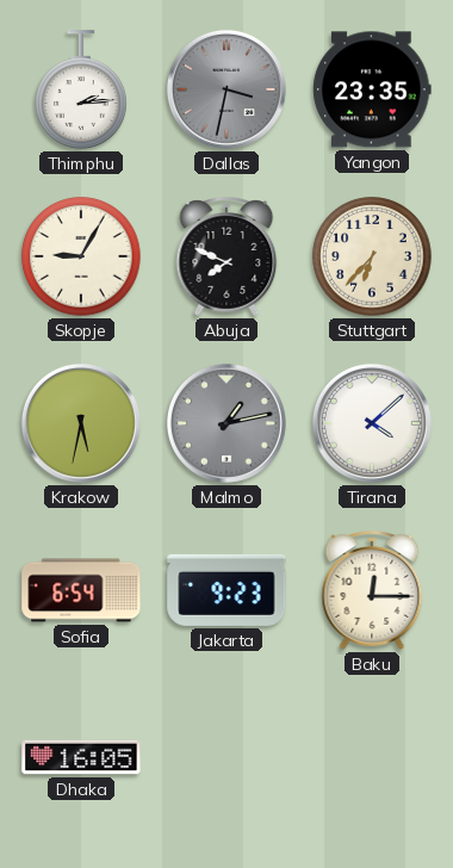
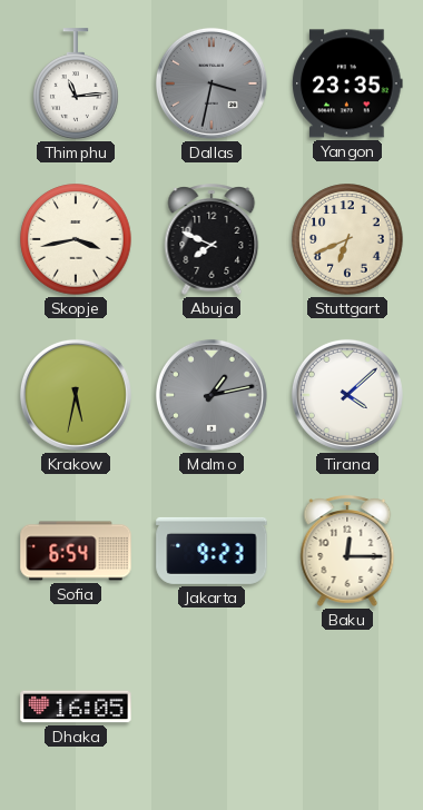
Thimphu: 2:14 -> 11:14 (76, 83)
Skopje: 9:05 -> 3:43 (76, 239)
Stuttgart: 6:37 -> 6:41 (347, 239)
